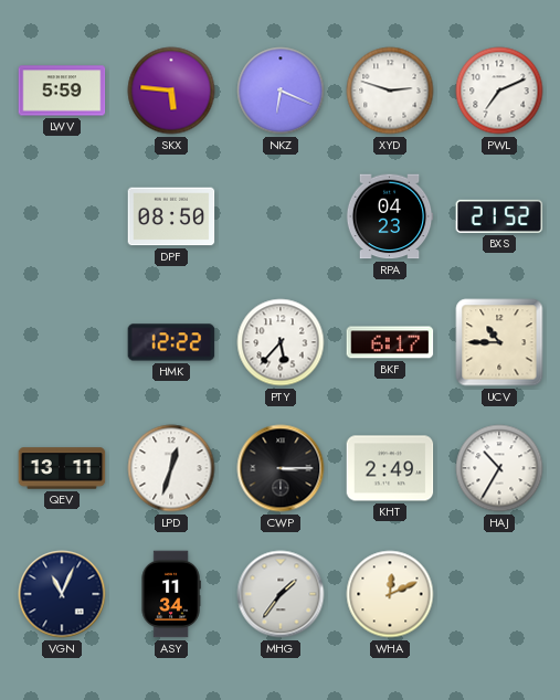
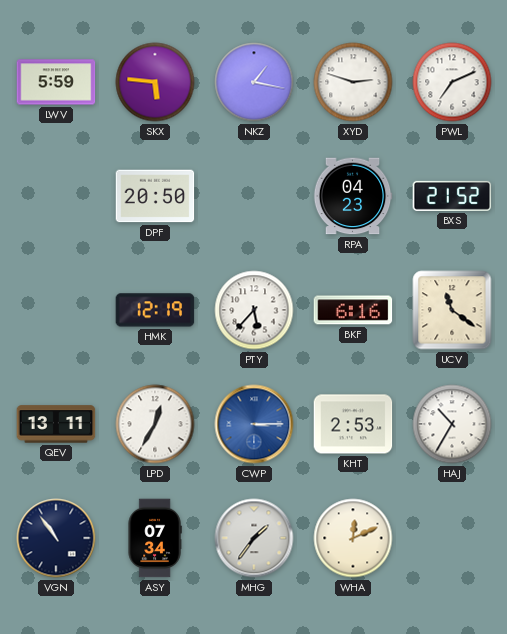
NKZ: 6:19 -> 1:17 (254, 82)
DPF: 08:50 -> 20:50 (155, 196)
HMK: 12:22 -> 12:19 (155, 310)
BKF: 6:17 -> 6:16 (353, 310)
UCV: 10:45 -> 11:21 (452, 310)
LPD: 12:33 -> 12:35 (155, 424)
CWP dial: black -> blue (254, 424)
KHT: 2:49 -> 2:53 (353, 424)
VGN: 11:04 -> 10:54 (56, 538)
ASY: 11:34 -> 07:34 (155, 538)
